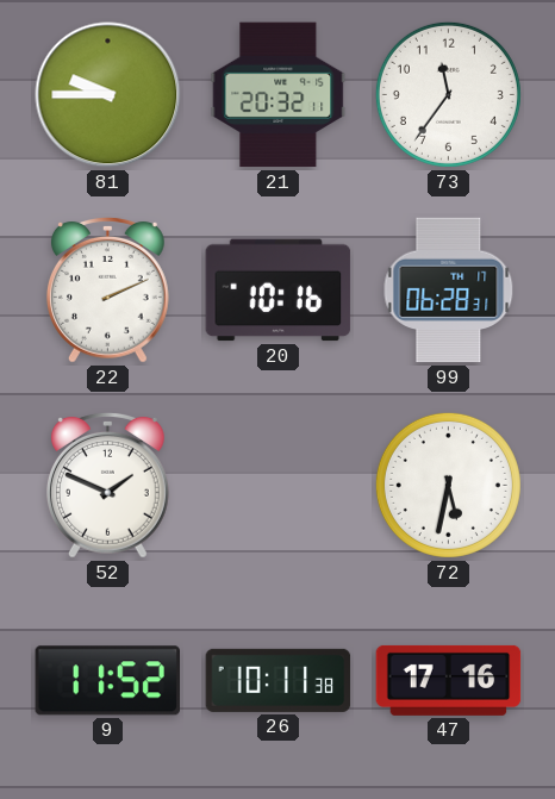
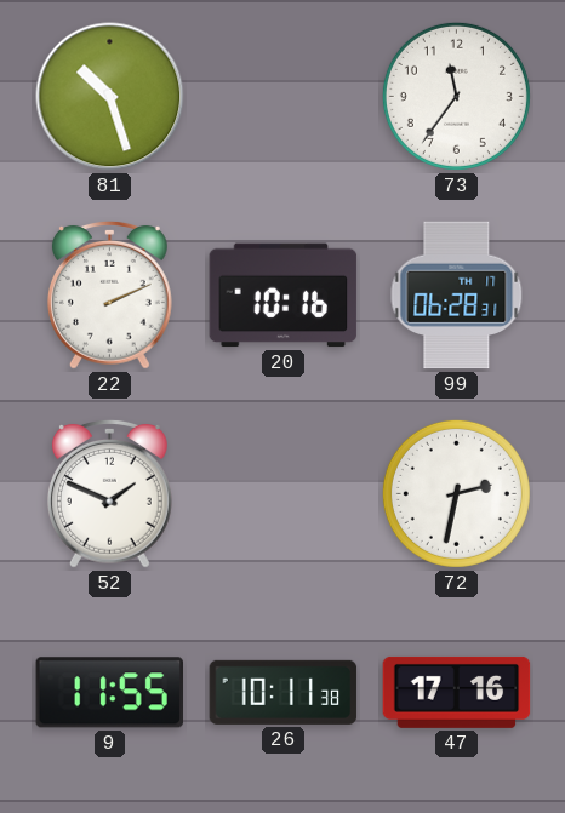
81: 9:45 -> 10:27 (110, 97)
21: 20:32 -> none (279, 95)
72: 5:32 -> 2:32 (456, 493)
9: 11:52 -> 11:55 (109, 693)
